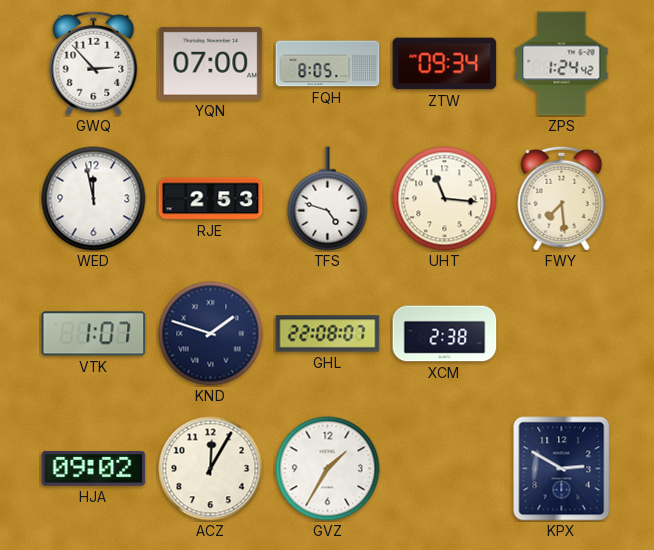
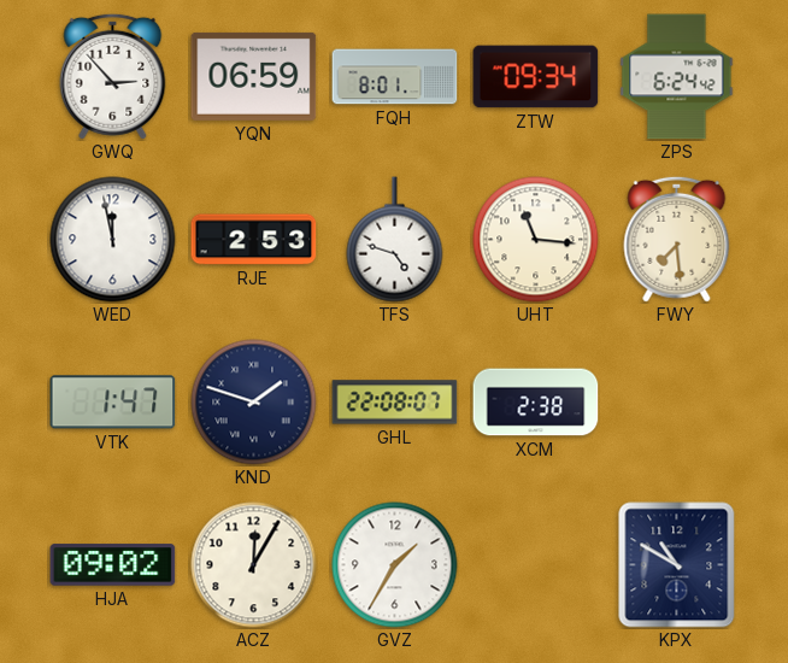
YQN: 07:00 -> 06:59 (254, 76)
FQH: 8:05 -> 8:01 (395, 77)
ZPS: 1:24 -> 6:24 (677, 77)
VTK: 1:07 -> 1:47 (113, 403)
KPX: 2:50 -> 10:50 (677, 565)
